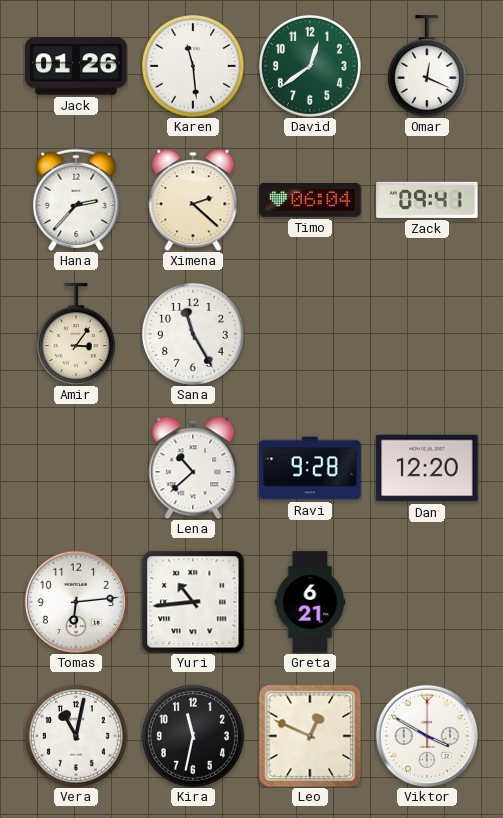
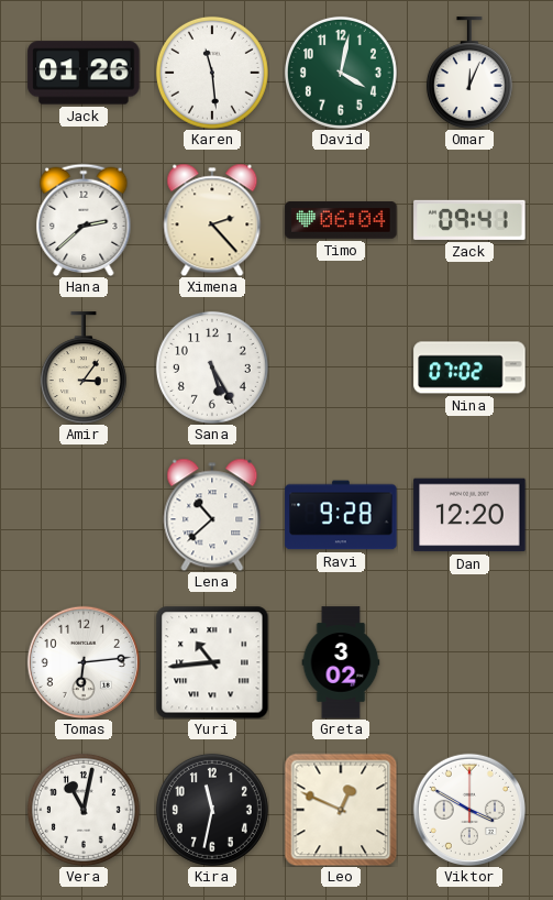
David: 12:39 -> 4:02 (341, 73)
Omar: 12:19 -> 12:04 (469, 73)
Hana: 2:37 -> 2:38 (84, 219)
Ximena: 2:22 -> 2:23 (212, 220)
Sana: 11:25 -> 5:25 (212, 367)
Nina: none -> 07:02 (469, 367)
Greta: 6:21 -> 3:02 (341, 662)
